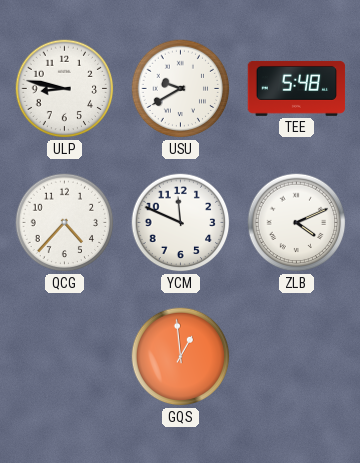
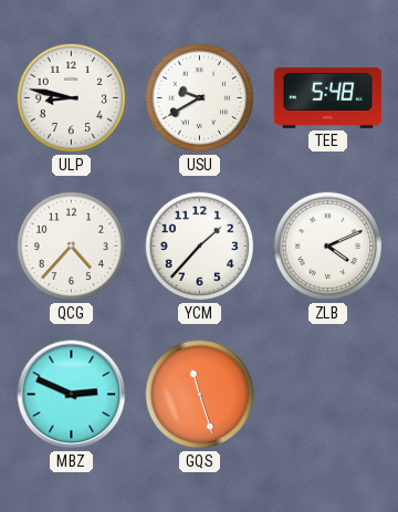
YCM: 11:49 -> 1:37 (200, 247)
MBZ: none -> 2:49 (72, 395)
GQS: 12:59 -> 11:27 (200, 395)
